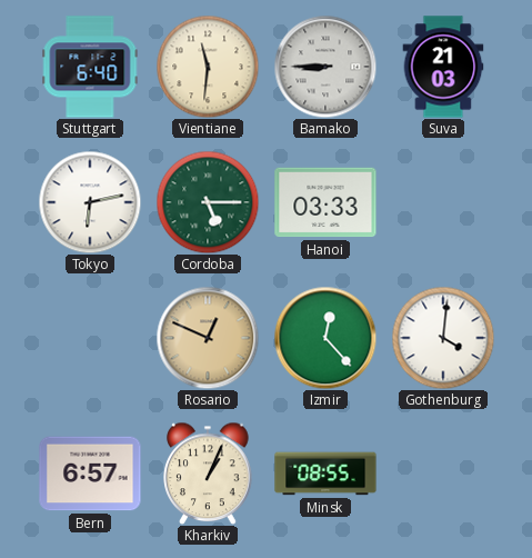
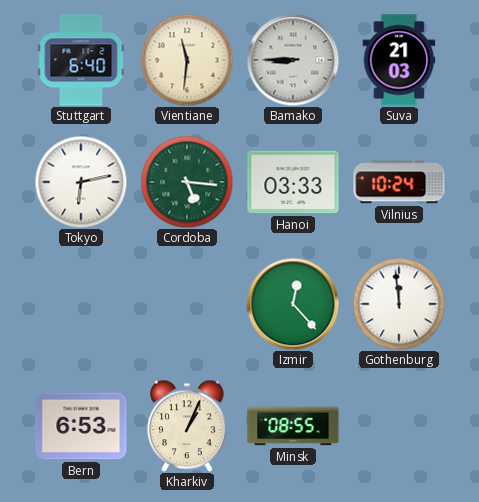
Cordoba: 5:15 -> 5:16 (187, 182)
Vilnius: none -> 10:24 (399, 182)
Rosario: 12:49 -> none (208, 338)
Gothenburg: 4:01 -> 11:59 (399, 304)
Bern: 6:57 -> 6:53 (81, 426)
